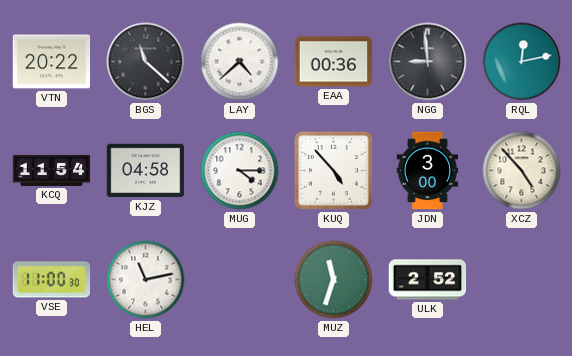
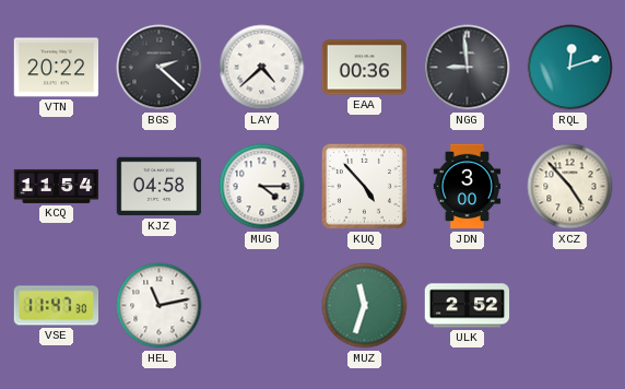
BGS: 11:22 -> 2:22 (160, 68)
RQL: 12:13 -> 12:12 (570, 68)
VSE: 11:00 -> 11:47 (57, 306)
